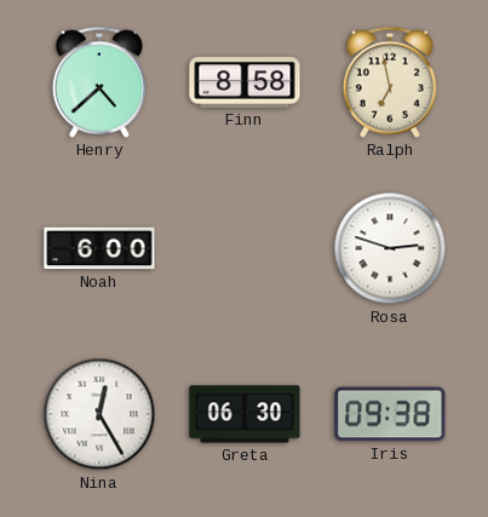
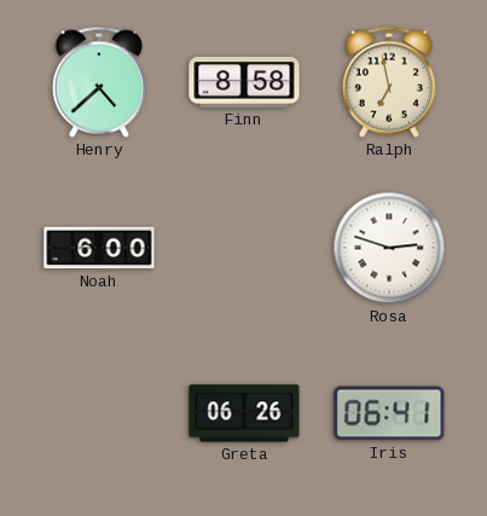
Nina: 12:25 -> none (99, 414)
Greta: 06:30 -> 06:26 (244, 413)
Iris: 09:38 -> 06:41 (389, 413)
